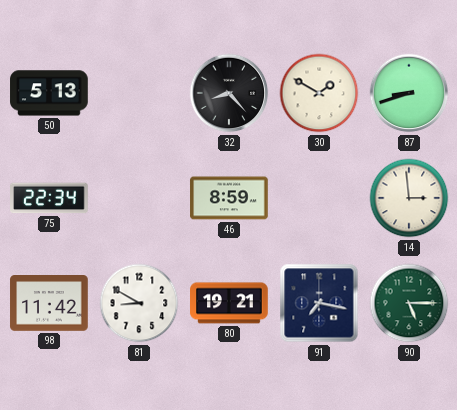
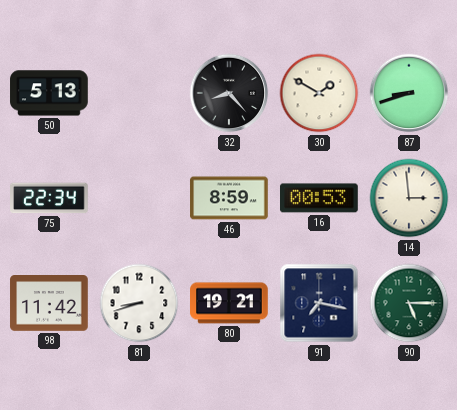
16: none -> 00:53 (320, 198)
81: 8:50 -> 8:42 (139, 303)
